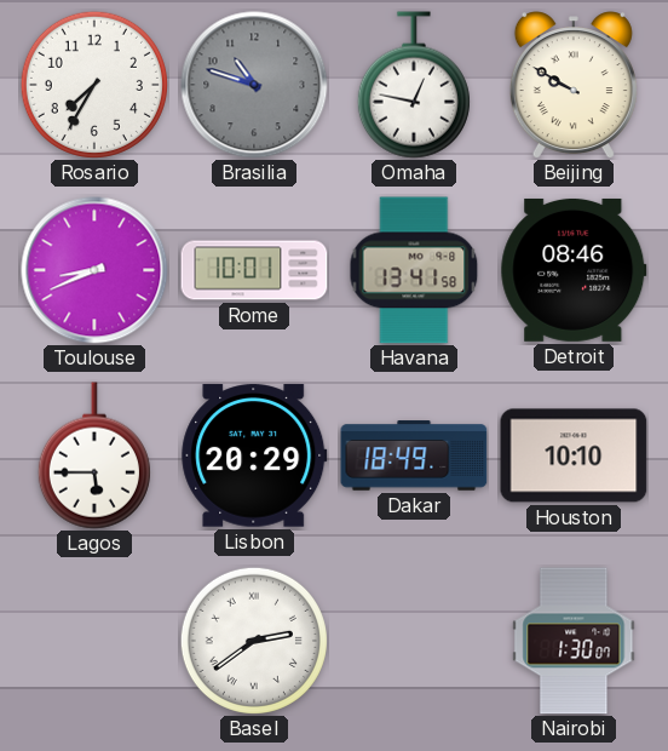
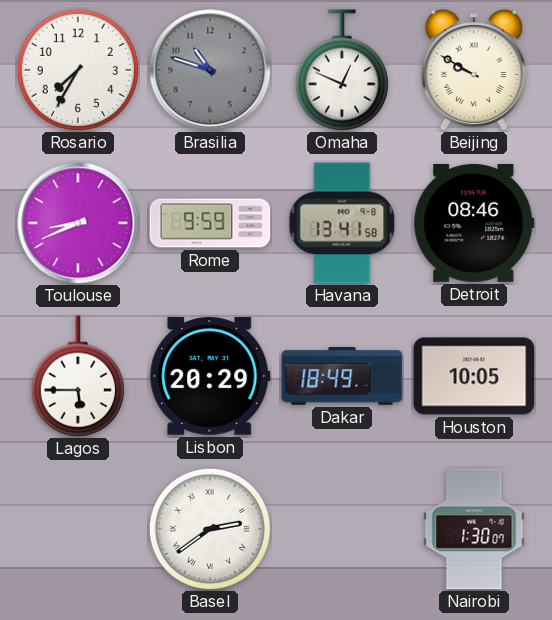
Omaha: 12:47 -> 12:49 (342, 70)
Rome: 10:01 -> 9:59 (210, 223)
Houston: 10:10 -> 10:05 (474, 376)
